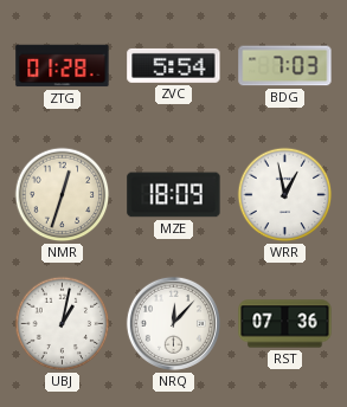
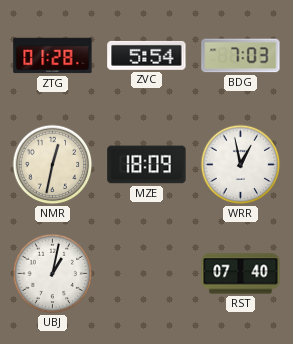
NMR: 12:33 -> 12:32 (53, 165)
NRQ: 12:07 -> none (173, 323)
RST: 07:36 -> 07:40 (241, 274)
